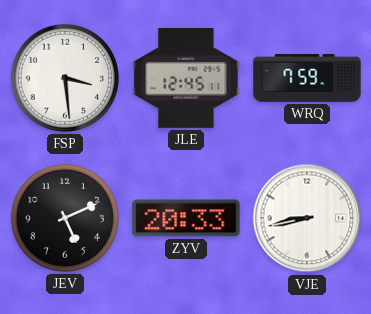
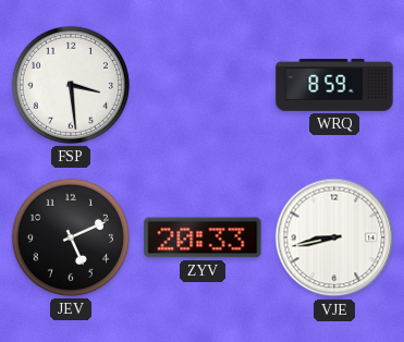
JLE: 12:45 -> none (186, 78)
WRQ: 7:59 -> 8:59 (334, 86)
